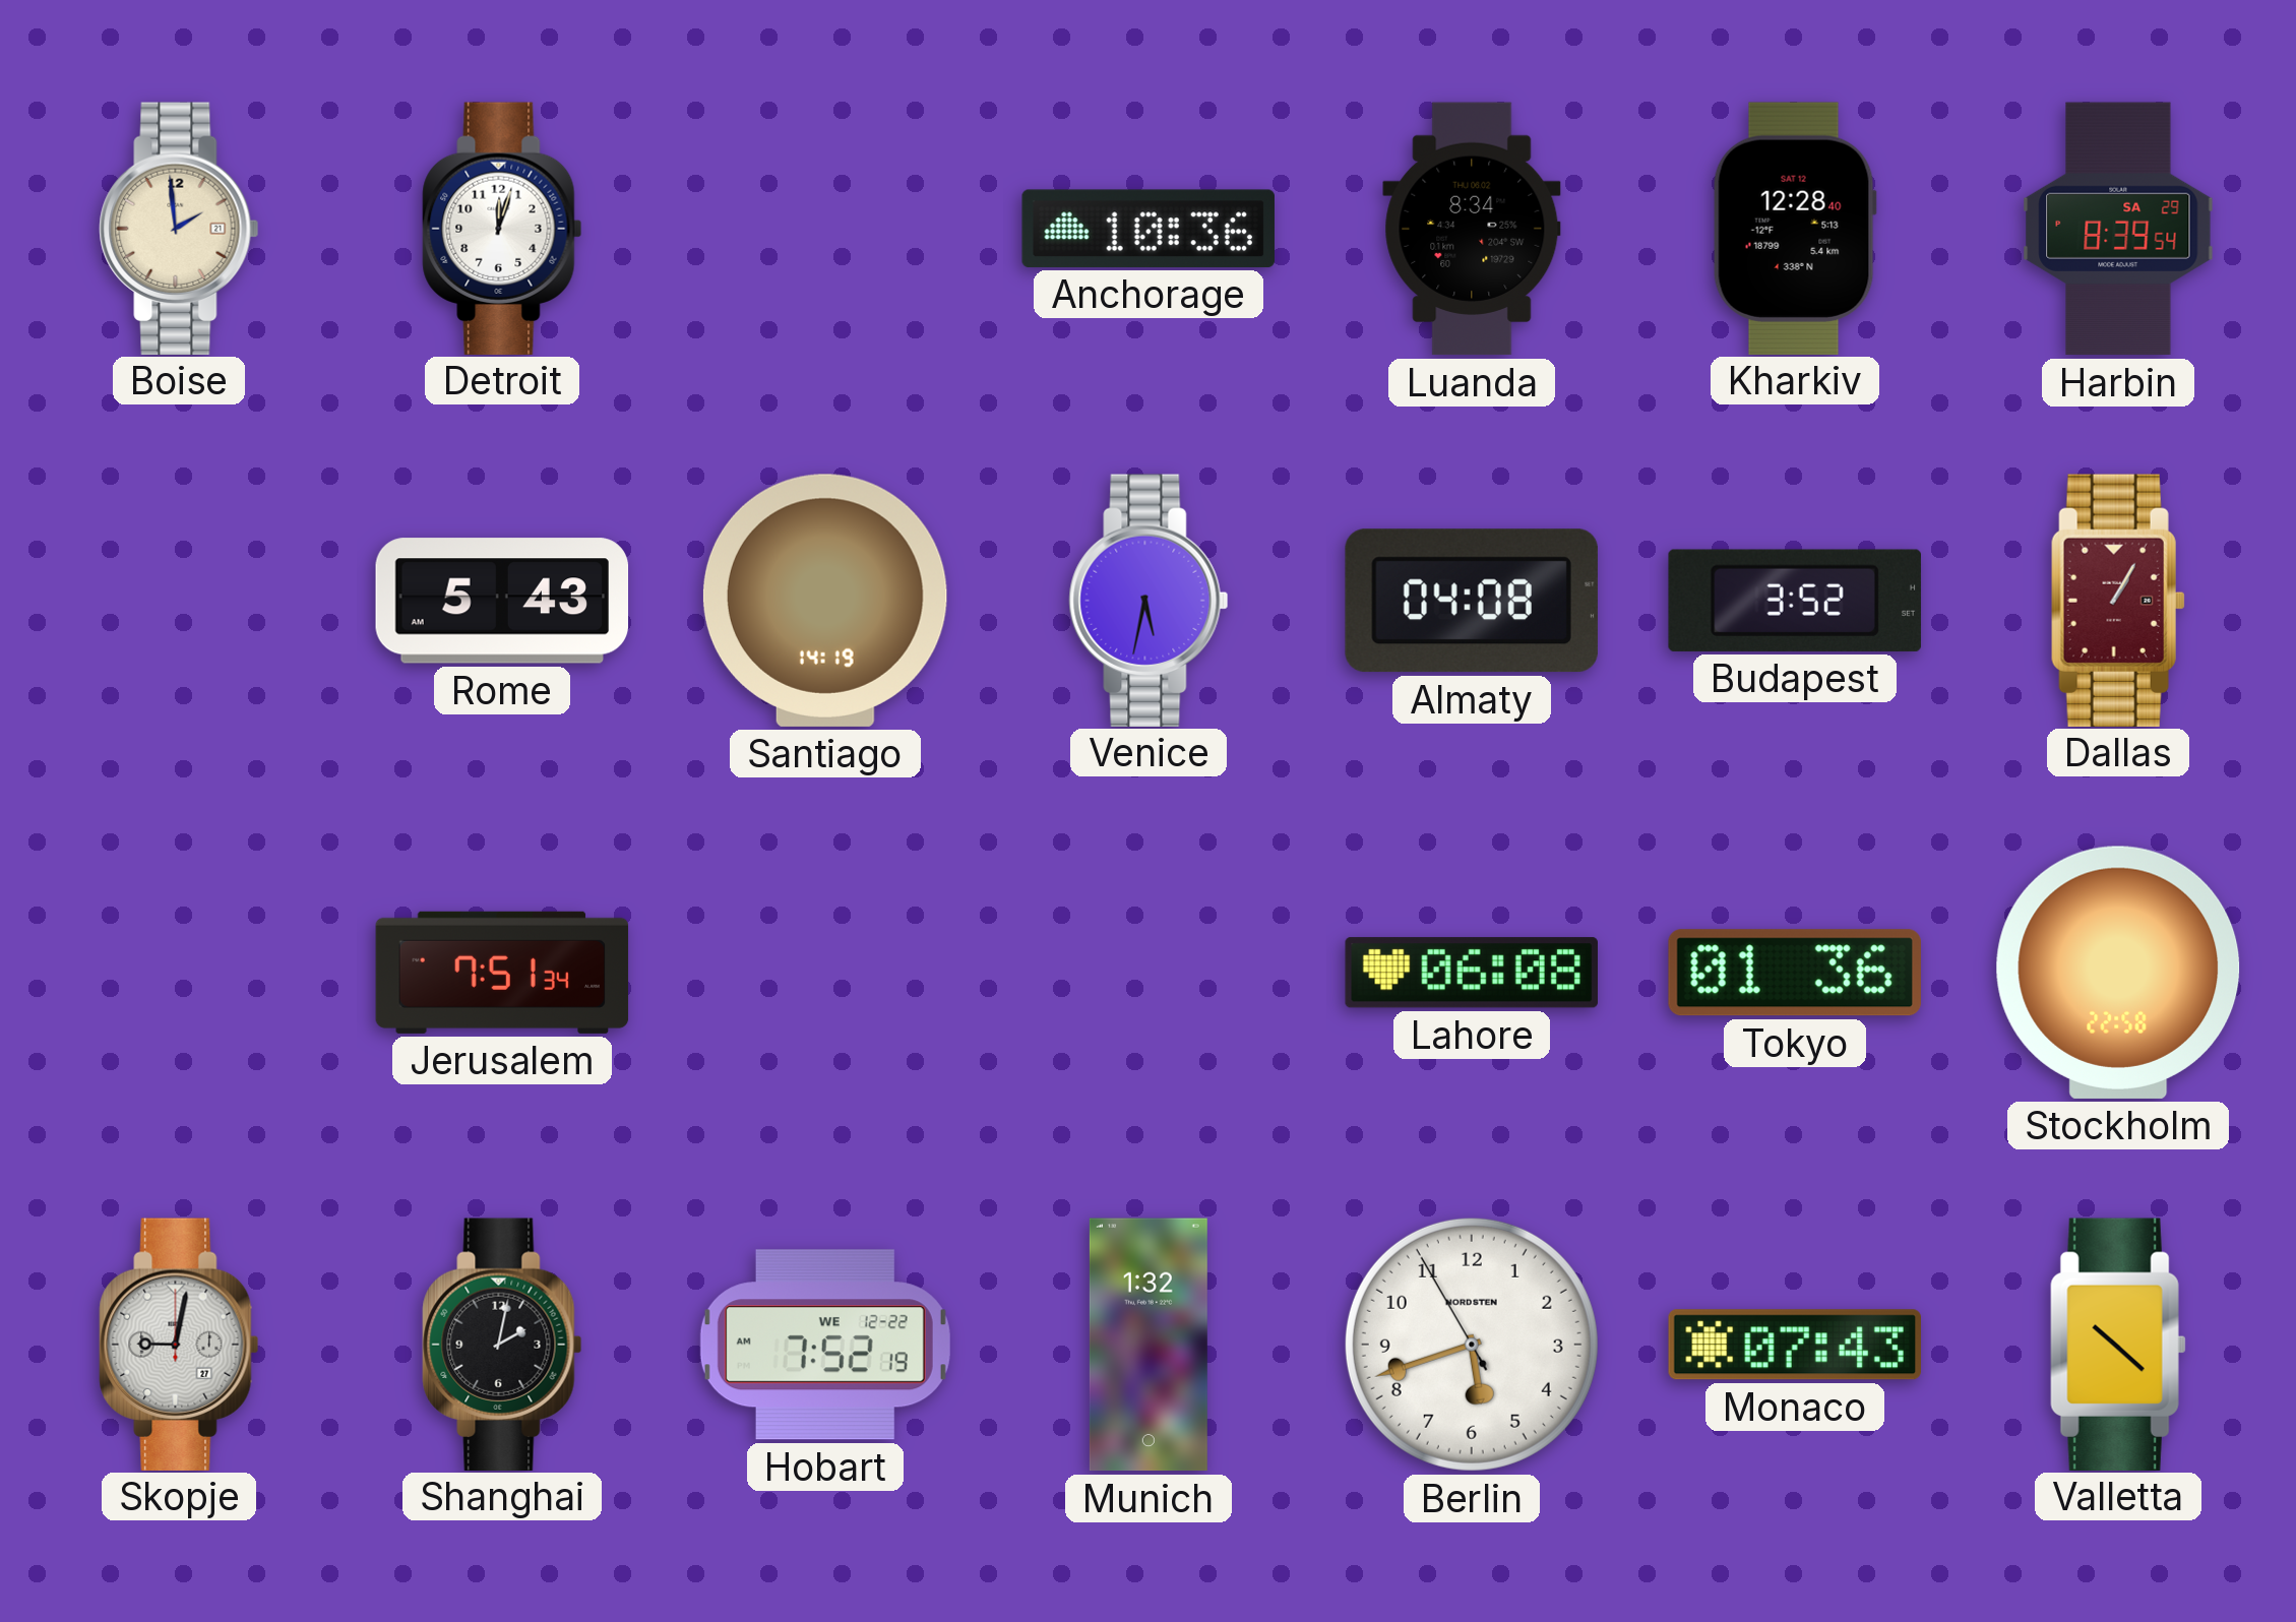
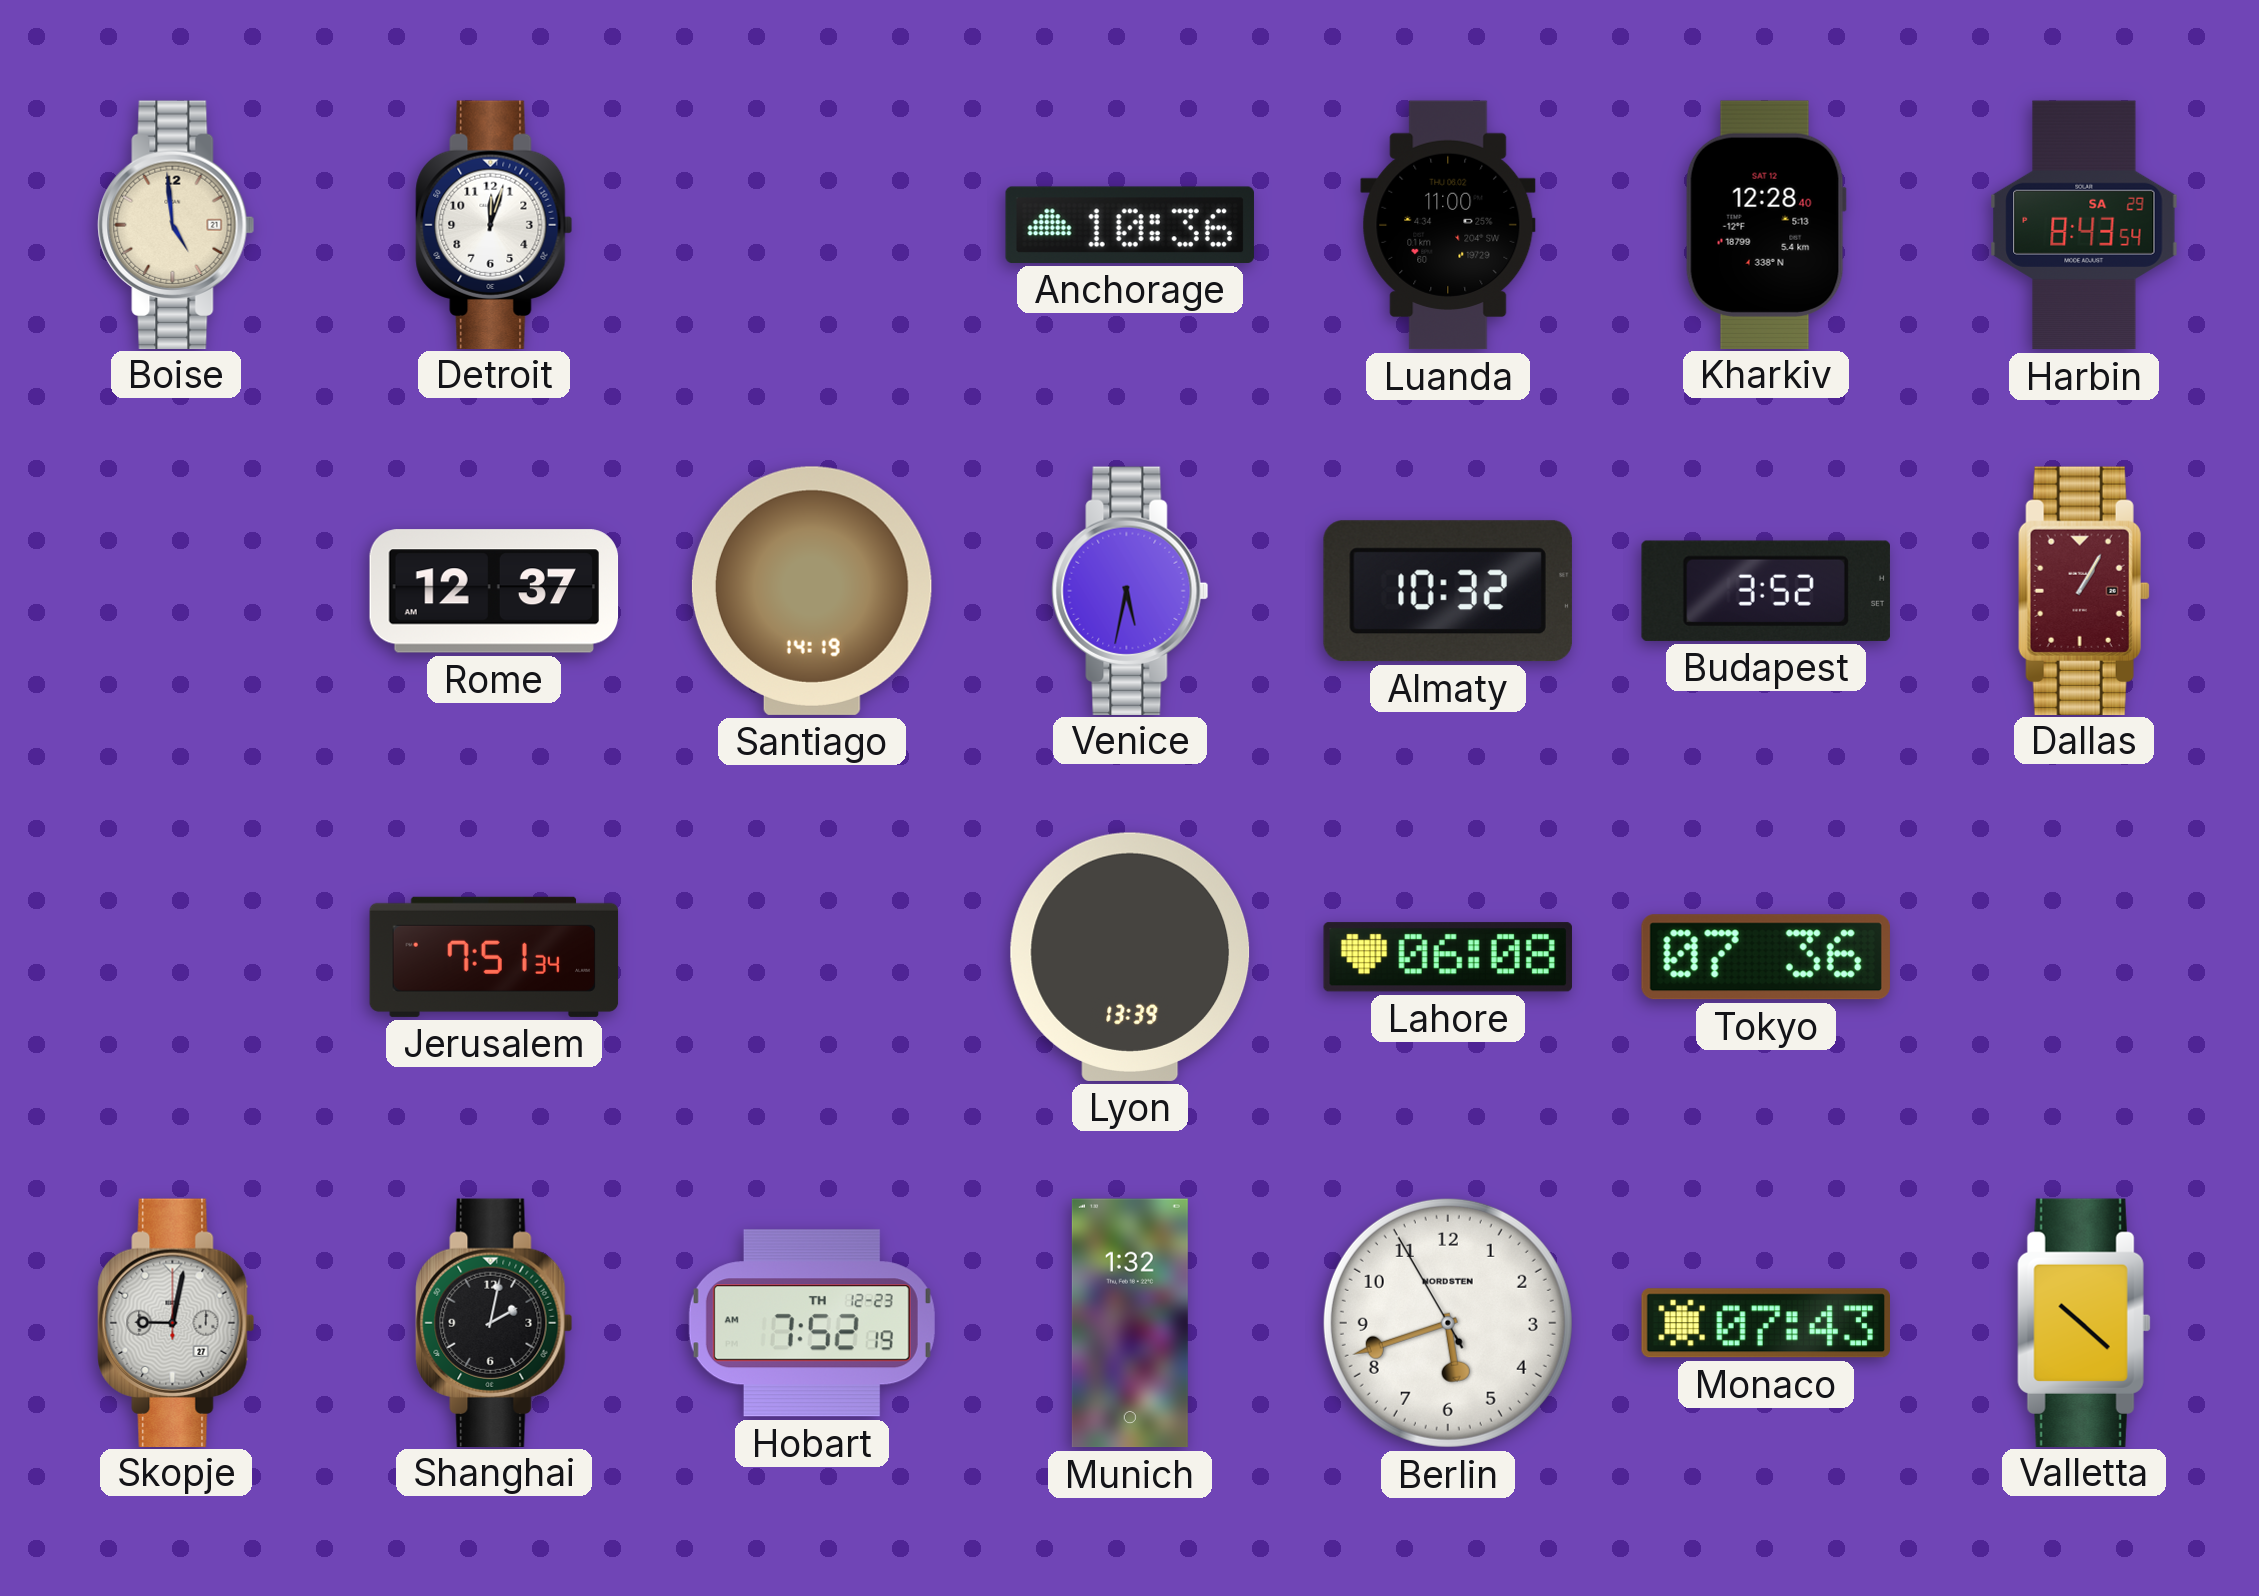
Boise: 1:59 -> 4:59 (176, 224)
Luanda: 8:34 -> 11:00 (1448, 225)
Harbin: 8:39 -> 8:43 (2084, 225)
Rome: 5:43 -> 12:37 (494, 591)
Almaty: 04:08 -> 10:32 (1448, 591)
Lyon: none -> 13:39 (1130, 957)
Tokyo: 01:36 -> 07:36 (1766, 957)
Stockholm: 22:58 -> none (2118, 973)
Hobart date: WE 12-22 -> TH 12-23 (812, 1323)
